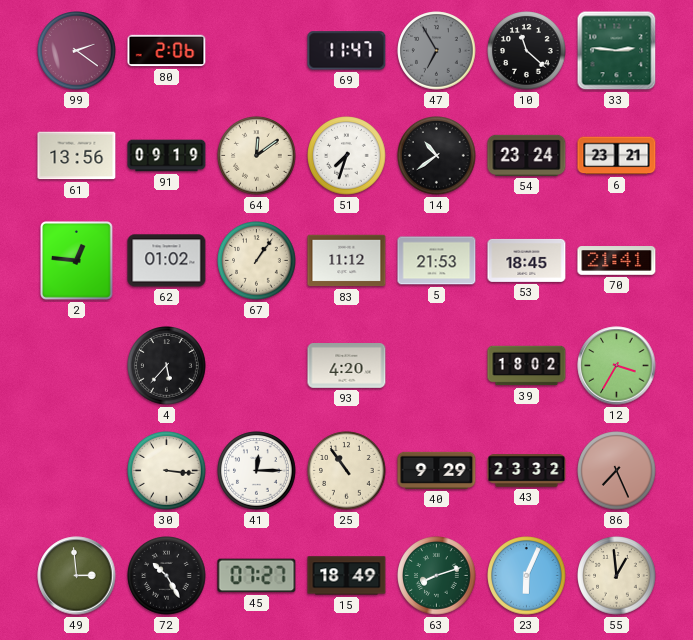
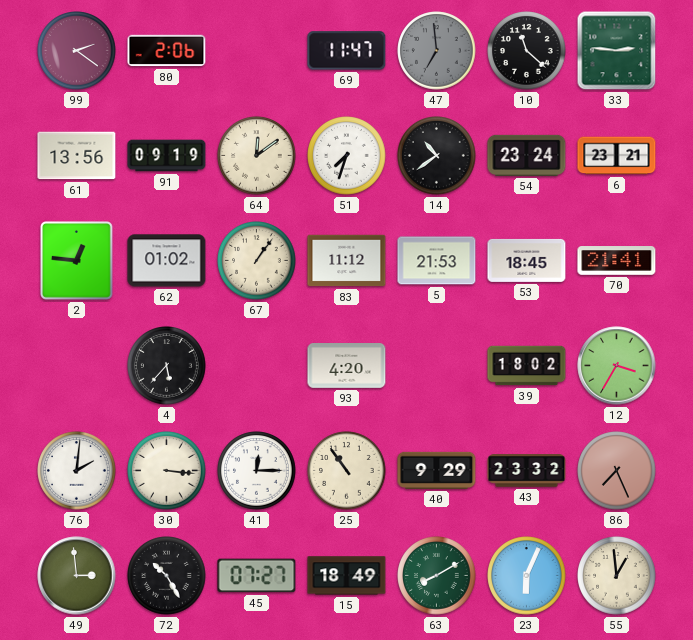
47: 6:55 -> 6:59 (437, 51)
76: none -> 2:01 (77, 471)
63: 8:12 -> 8:10 (437, 576)
